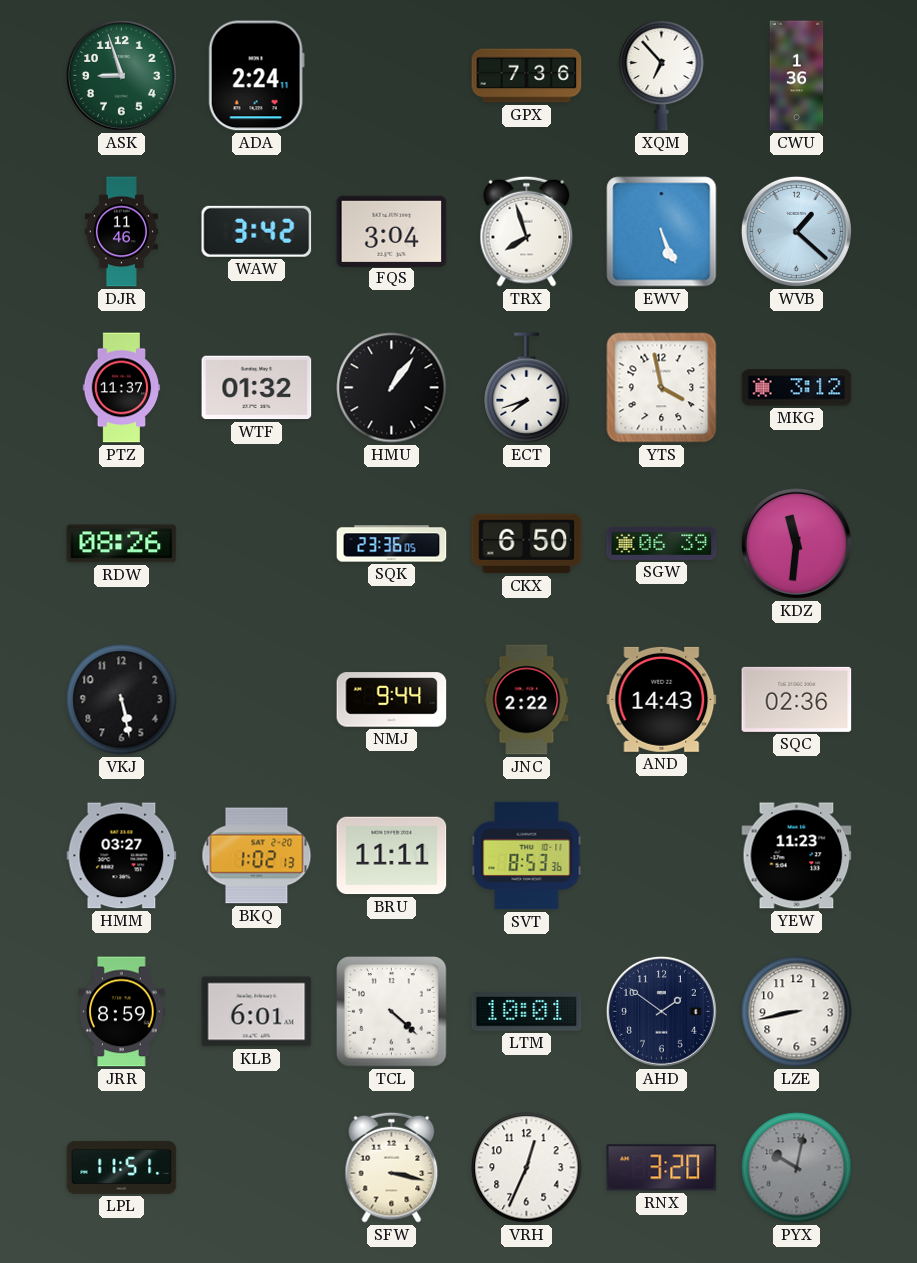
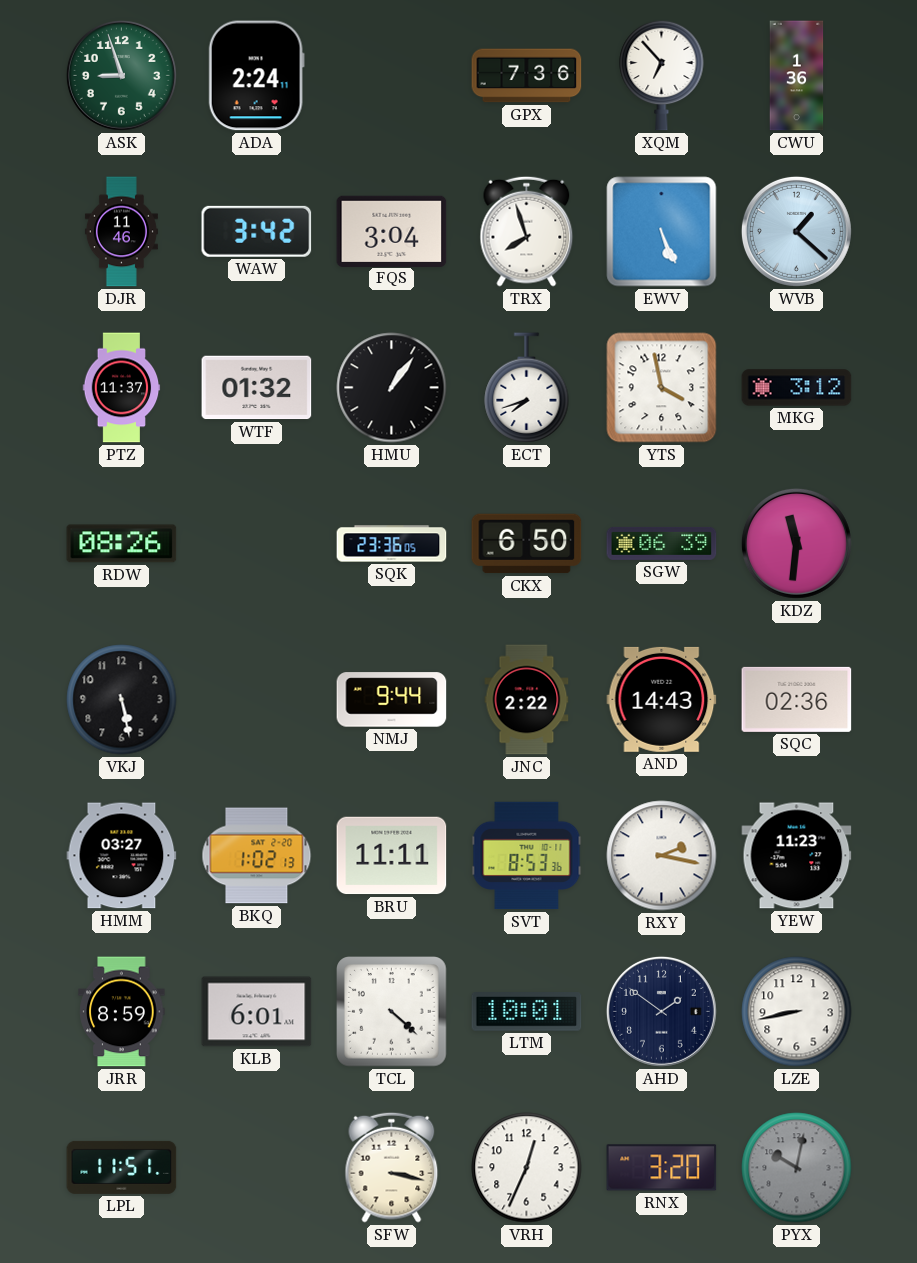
RXY: none -> 2:17 (662, 856)
